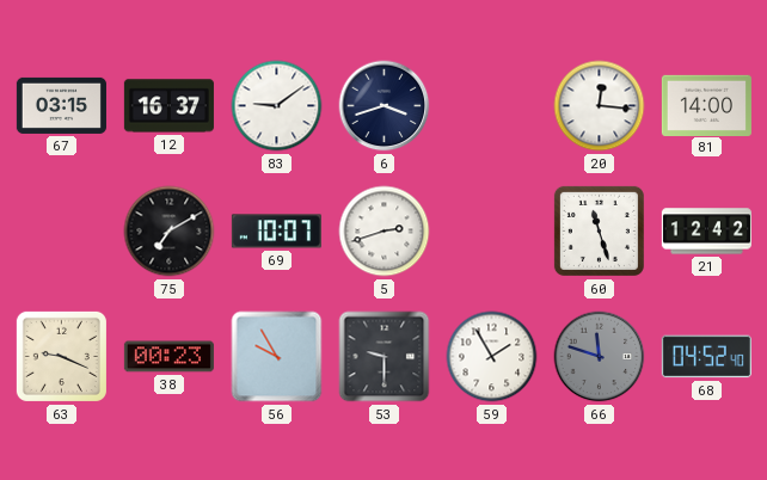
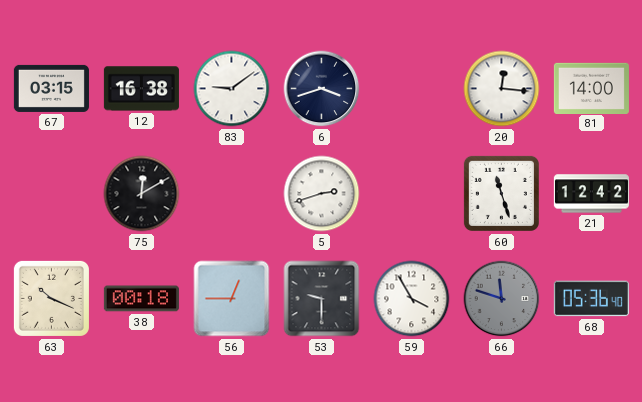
12: 16:37 -> 16:38 (141, 89)
75: 7:10 -> 12:10 (142, 194)
69: 10:07 -> none (276, 232)
63: 9:19 -> 10:19 (51, 298)
38: 00:23 -> 00:18 (141, 299)
56: 9:55 -> 12:45 (232, 299)
59: 1:55 -> 3:55 (412, 299)
68: 04:52 -> 05:36 (591, 299)
